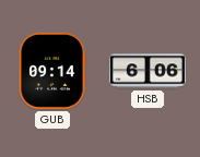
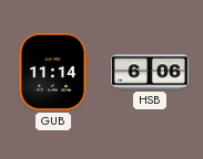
GUB: 09:14 -> 11:14 (53, 72)
